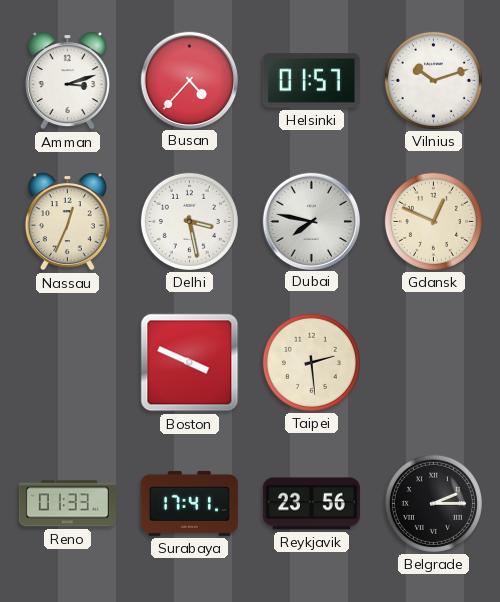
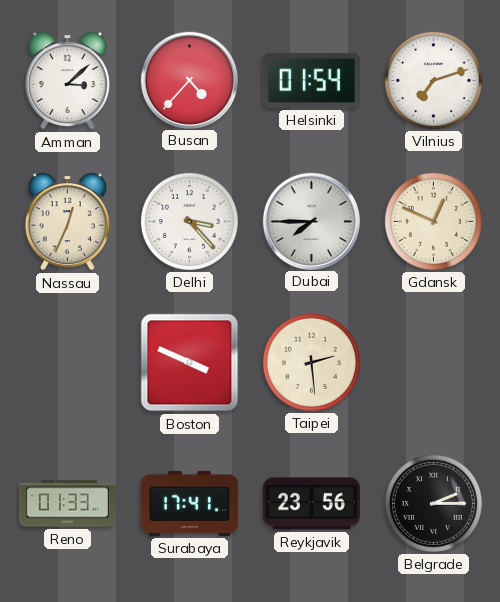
Amman: 3:12 -> 3:08 (67, 81)
Helsinki: 01:57 -> 01:54 (311, 81)
Vilnius: 10:12 -> 7:12 (433, 80)
Delhi: 3:28 -> 3:23 (189, 221)
Dubai: 7:47 -> 7:45 (311, 221)
